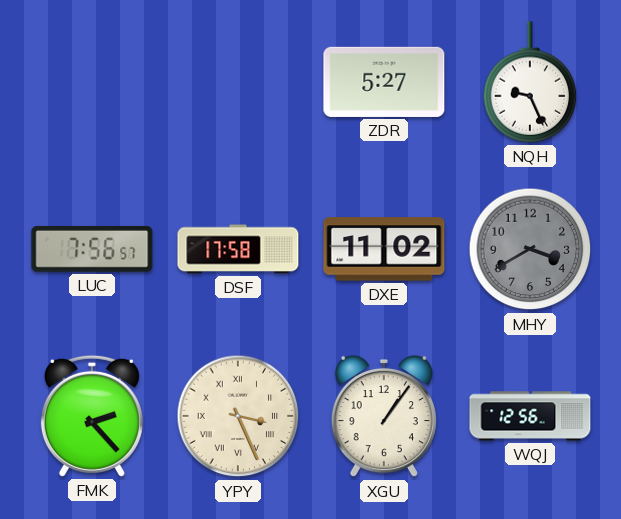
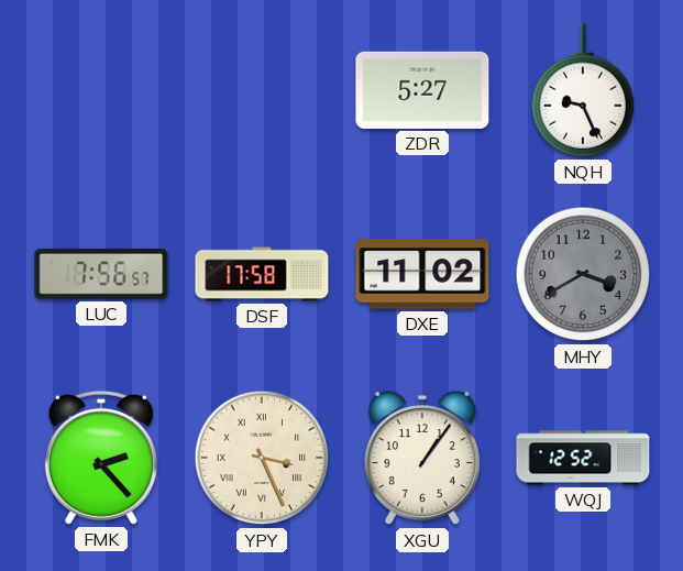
WQJ: 12:56 -> 12:52 (583, 458)
